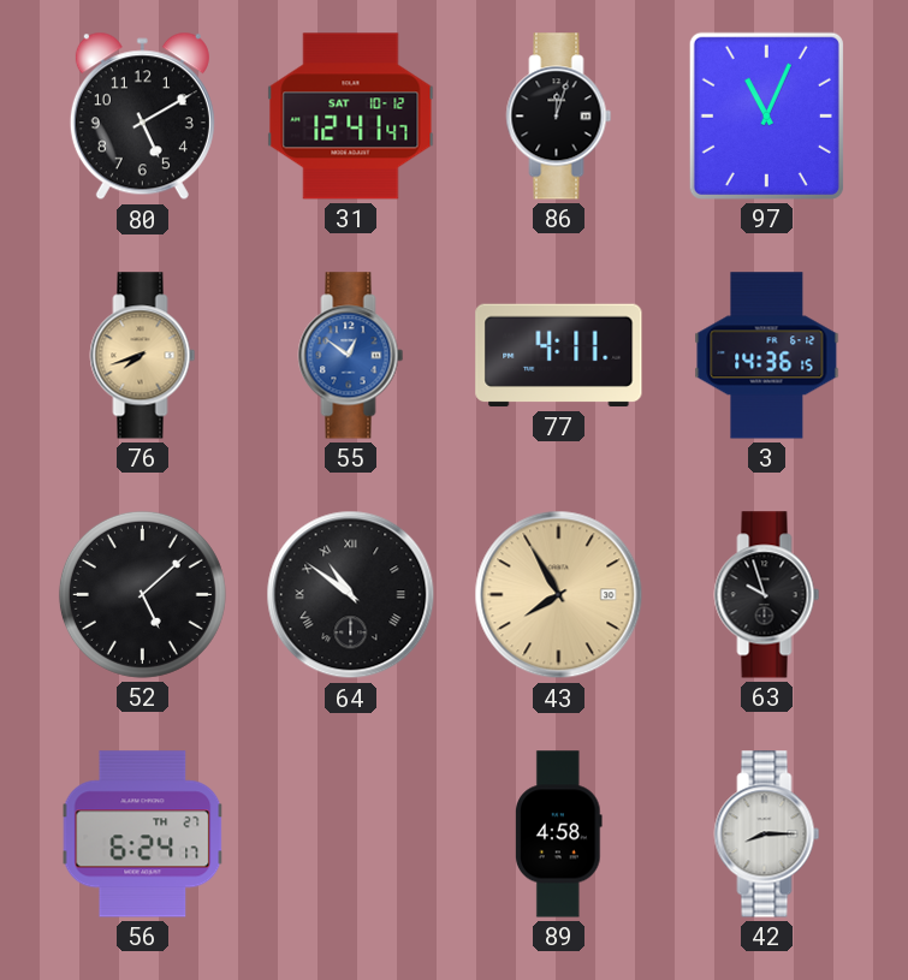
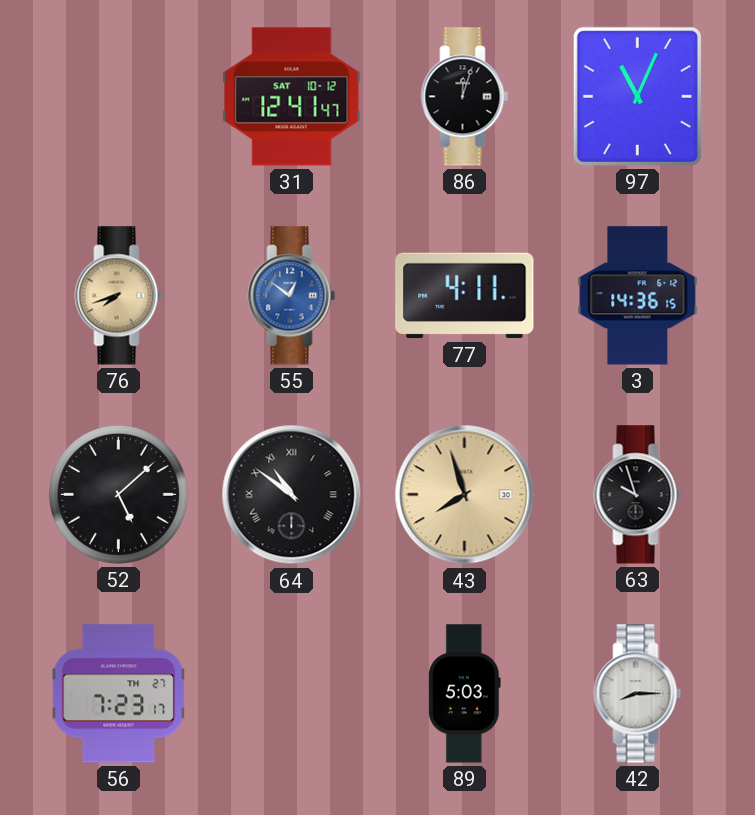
80: 5:10 -> none (142, 117)
43: 7:55 -> 7:57 (465, 495)
56: 6:24 -> 7:23 (119, 694)
89: 4:58 -> 5:03 (464, 694)
